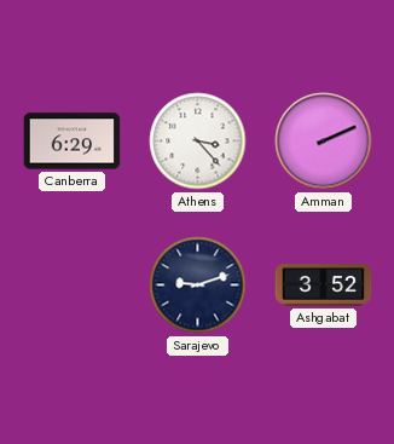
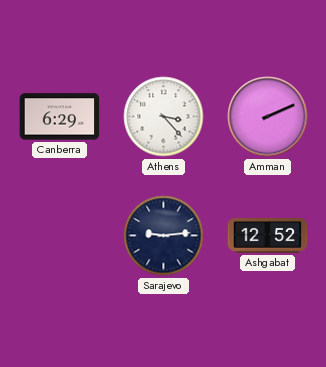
Sarajevo: 9:12 -> 9:14 (164, 236)
Ashgabat: 3:52 -> 12:52 (268, 236)
